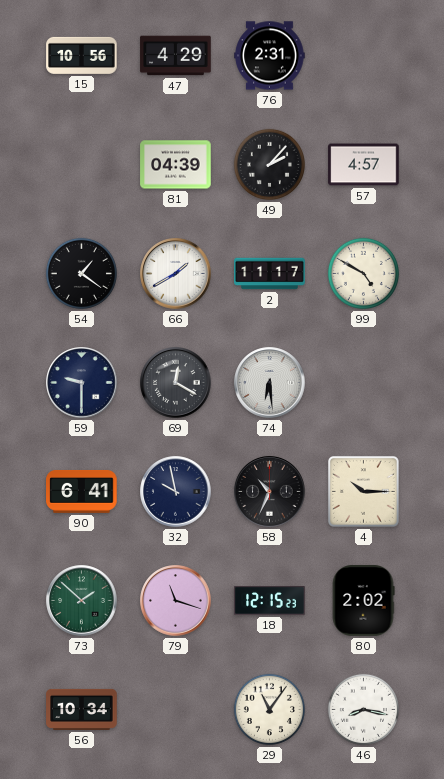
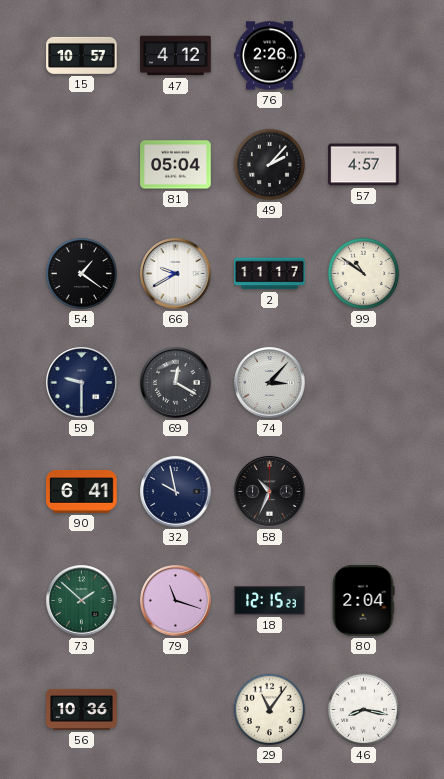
15: 10:56 -> 10:57 (82, 55)
47: 4:29 -> 4:12 (176, 56)
76: 2:31 -> 2:26 (270, 56)
81: 04:39 -> 05:04 (176, 165)
66: 1:40 -> 9:40 (176, 274)
99: 4:50 -> 10:51 (363, 273)
74: 6:29 -> 3:07 (270, 383)
4: 10:15 -> none (363, 491)
80: 2:02 -> 2:04 (363, 601)
56: 10:34 -> 10:36 (82, 709)
